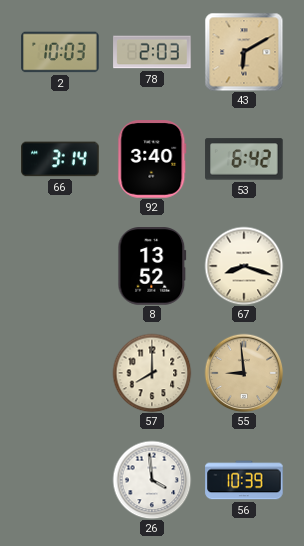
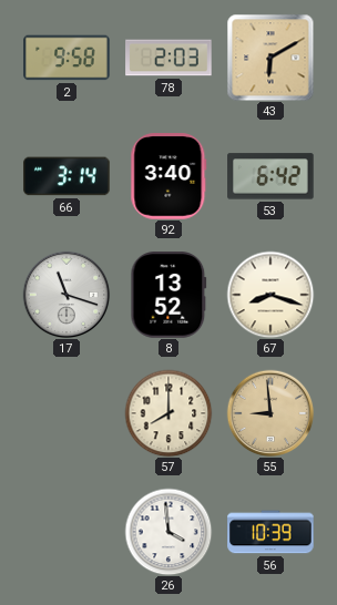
2: 10:03 -> 9:58 (67, 58)
17: none -> 11:18 (67, 295)
